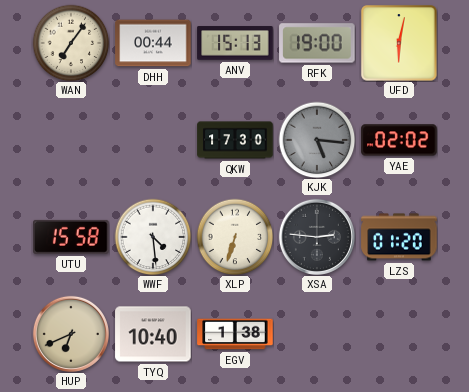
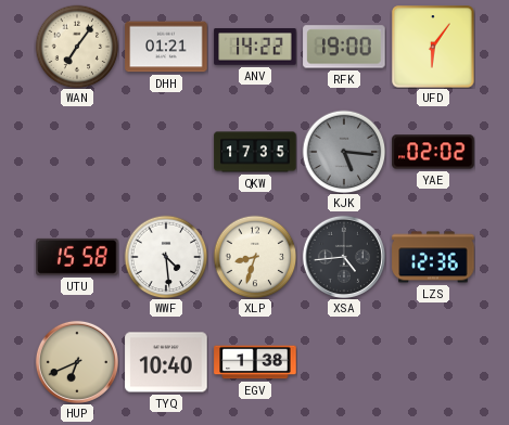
DHH: 00:44 -> 01:21 (166, 47)
ANV: 15:13 -> 14:22 (255, 47)
UFD: 6:02 -> 6:06 (433, 47)
QKW: 17:30 -> 17:35 (255, 152)
XLP: 6:33 -> 8:33 (255, 257)
XSA: 2:46 -> 4:44 (344, 257)
LZS: 01:20 -> 12:36 (433, 257)
